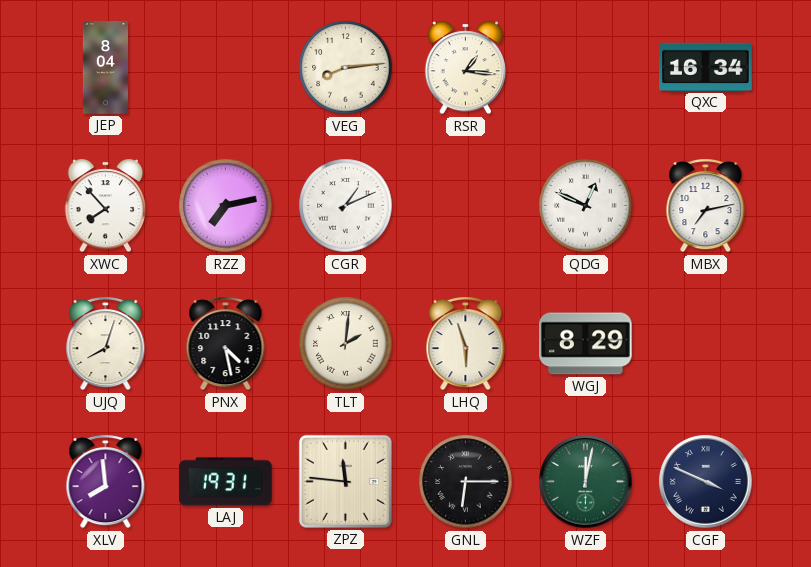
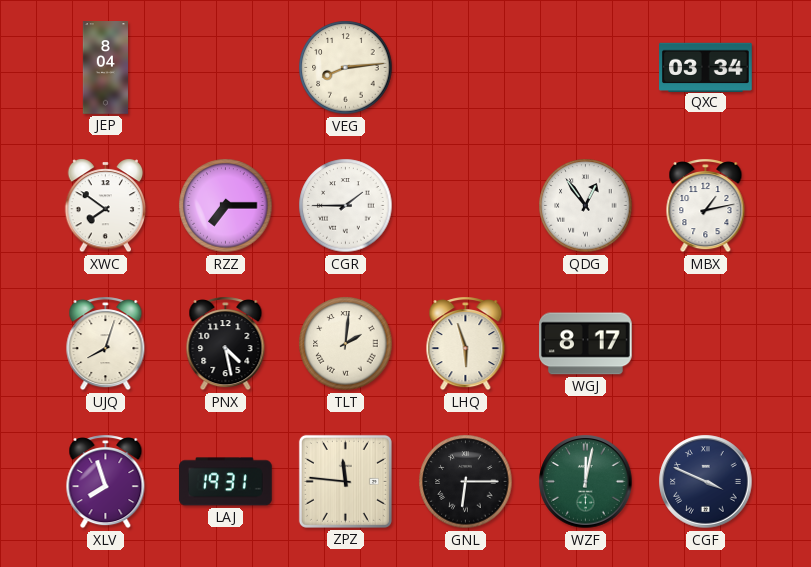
RSR: 1:16 -> none (466, 68)
QXC: 16:34 -> 03:34 (706, 67)
XWC: 7:53 -> 7:51 (106, 206)
RZZ: 7:13 -> 7:15 (226, 206)
CGR: 1:11 -> 1:45 (346, 206)
QDG: 12:49 -> 12:54 (586, 206)
MBX: 7:13 -> 1:13 (706, 206)
WGJ: 8:29 -> 8:17 (586, 344)
XLV: 7:59 -> 7:57 (106, 482)
